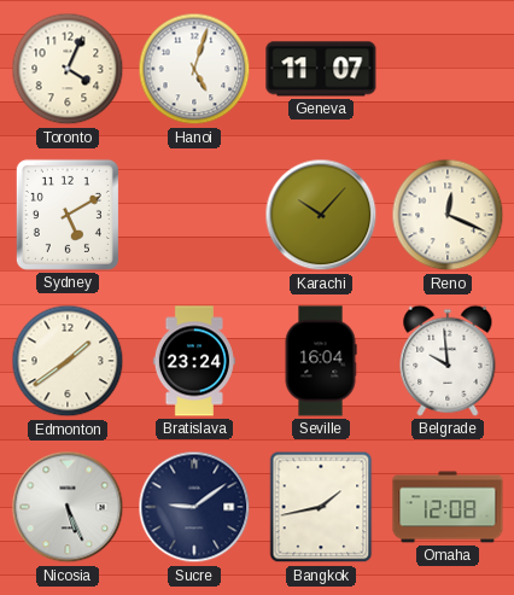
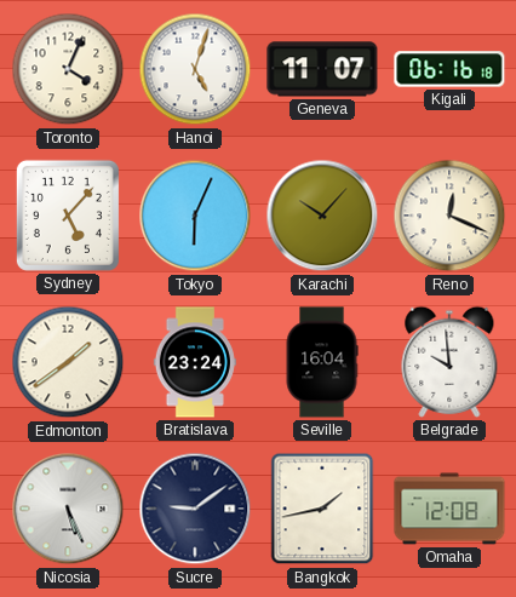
Kigali: none -> 06:16 (449, 69)
Sydney: 5:10 -> 5:07 (68, 216)
Tokyo: none -> 6:04 (195, 216)
